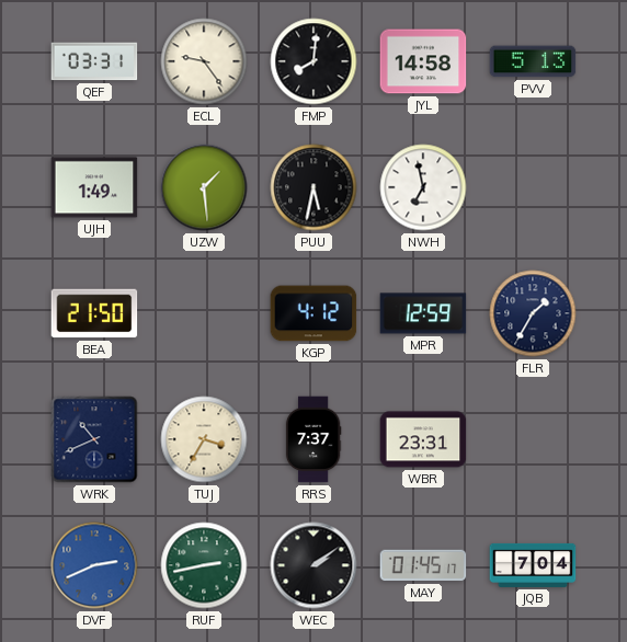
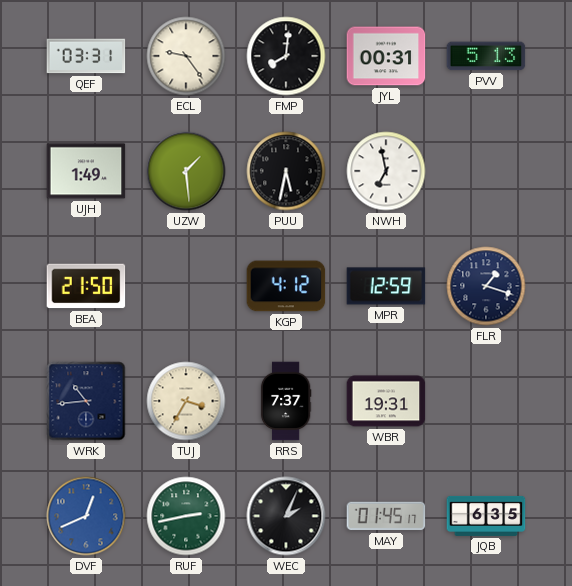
JYL: 14:58 -> 00:31 (386, 56)
FLR: 1:35 -> 1:18 (486, 286)
WRK: 10:41 -> 10:44 (86, 401)
WBR: 23:31 -> 19:31 (386, 401)
DVF: 2:41 -> 12:41 (86, 516)
WEC: 2:09 -> 2:04 (286, 516)
JQB: 7:04 -> 6:35 (486, 516)
